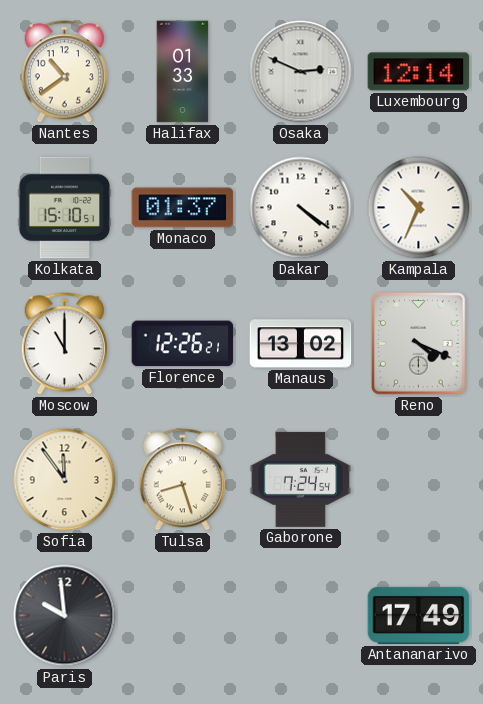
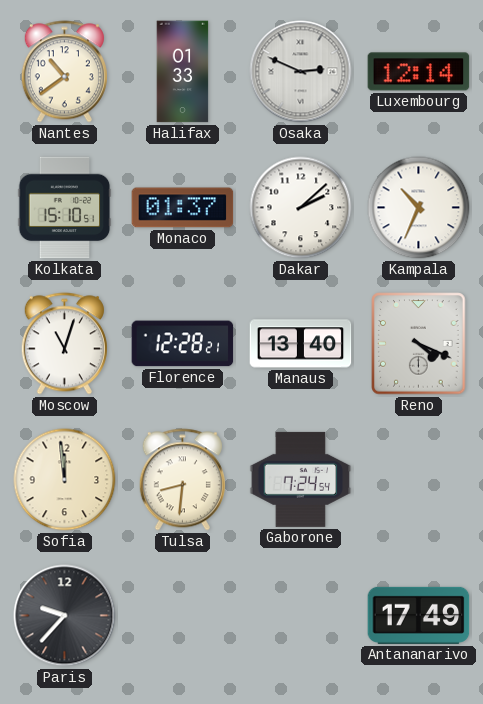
Dakar: 4:21 -> 2:08 (301, 208)
Moscow: 11:00 -> 11:03 (64, 344)
Florence: 12:26 -> 12:28 (183, 344)
Manaus: 13:02 -> 13:40 (301, 344)
Sofia: 11:54 -> 11:59 (65, 480)
Tulsa: 8:27 -> 8:31 (182, 480)
Paris: 9:59 -> 9:37 (65, 616)
